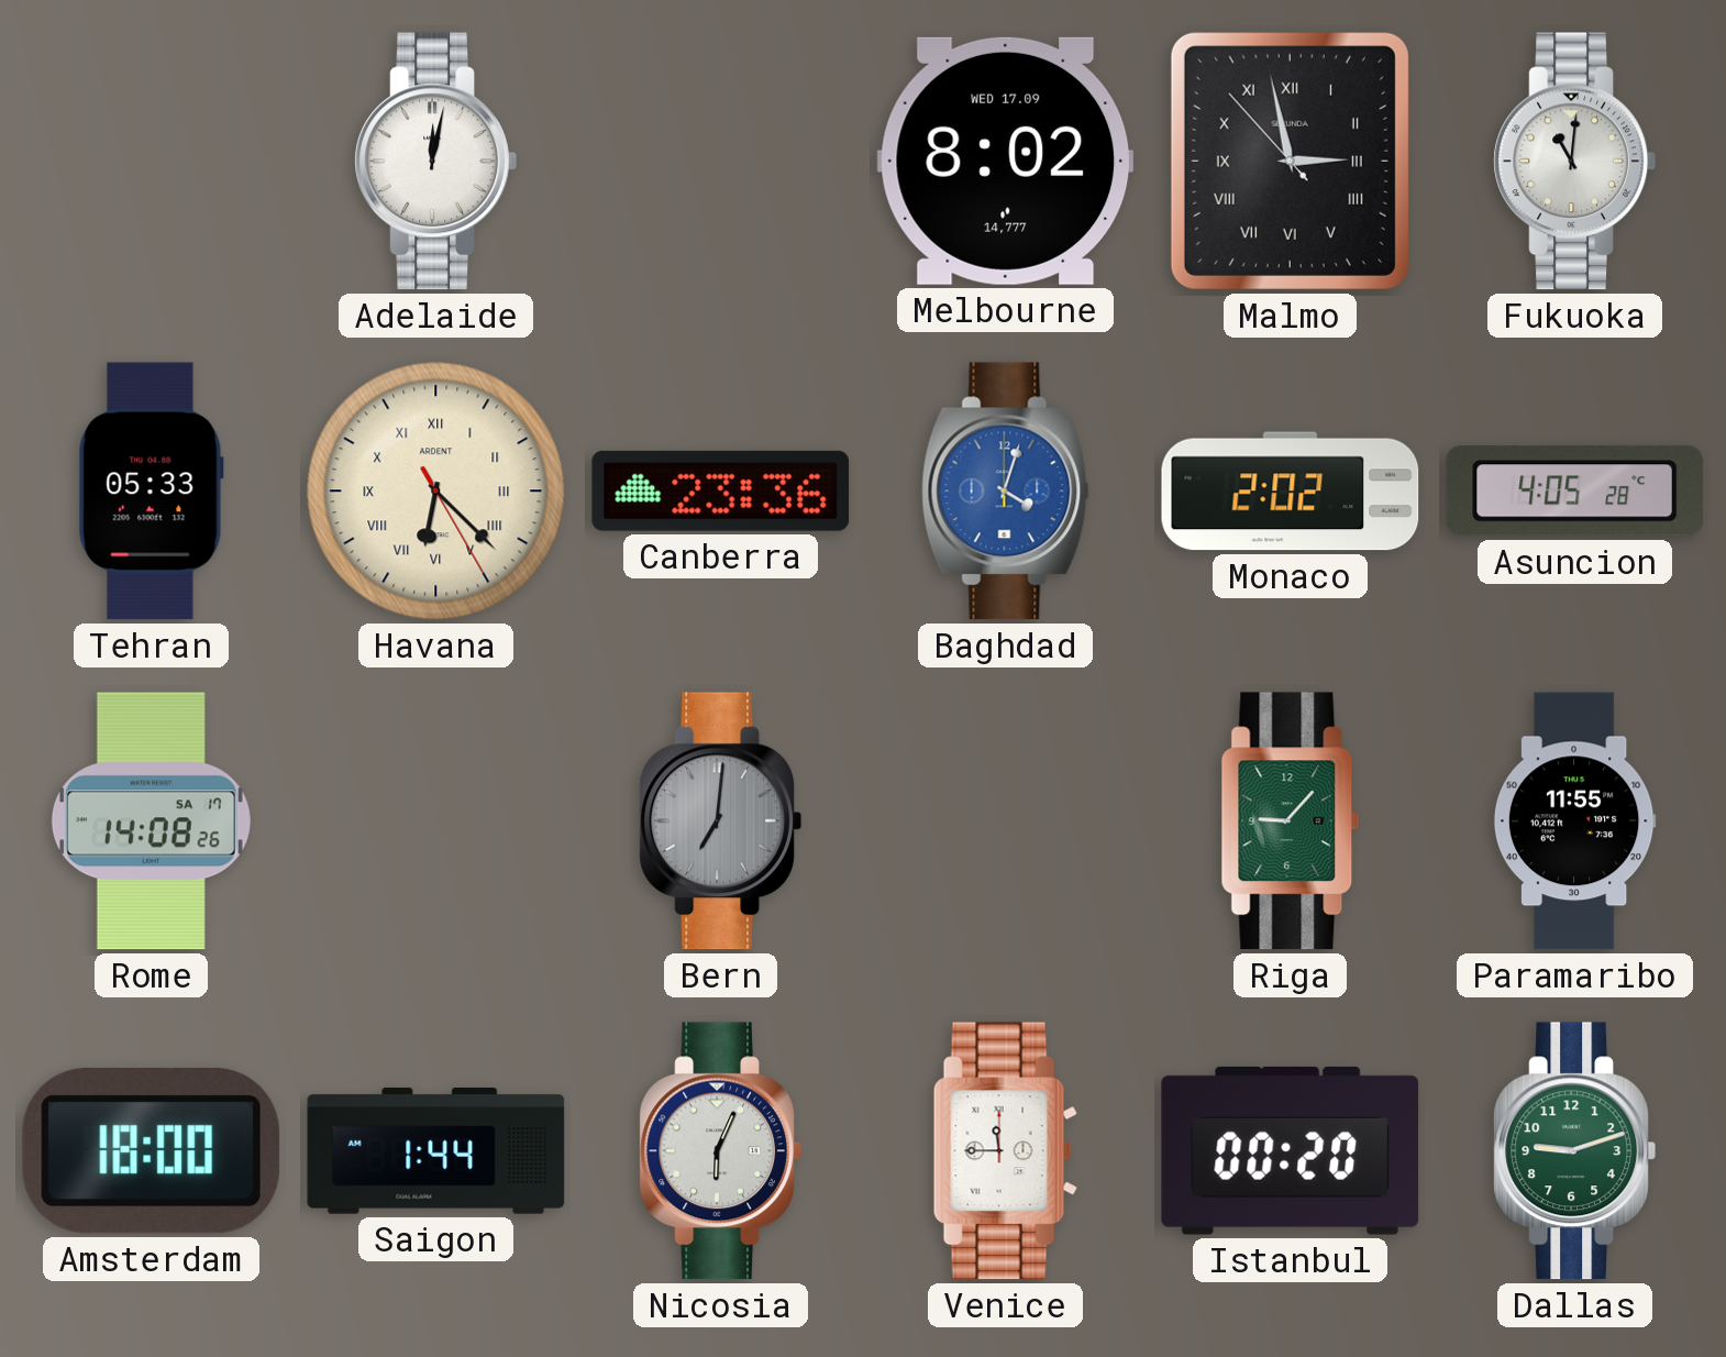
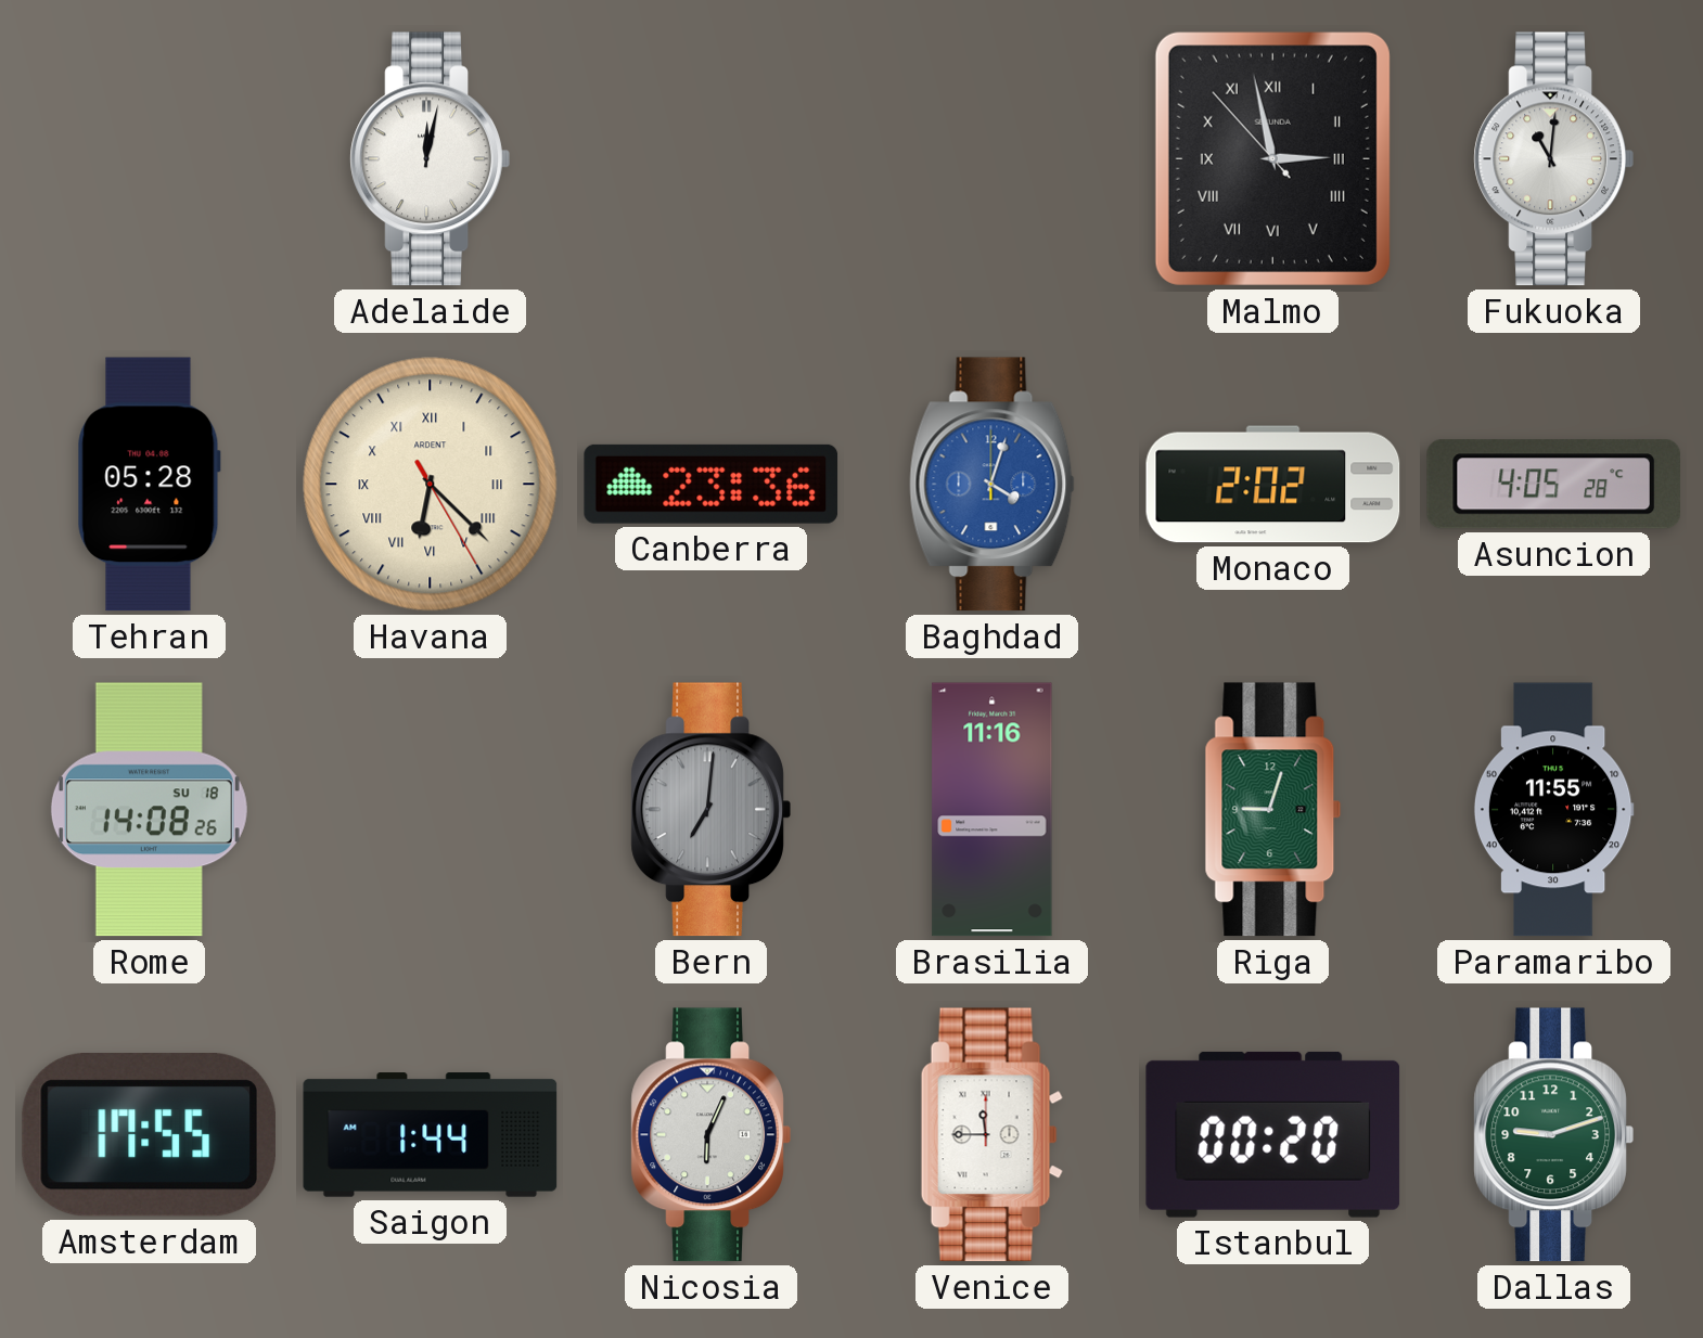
Melbourne: 8:02 -> none (1006, 161)
Tehran: 05:33 -> 05:28 (149, 485)
Rome date: SA 17 -> SU 18 (149, 810)
Brasilia: none -> 11:16 (993, 810)
Riga: 9:07 -> 9:03 (1273, 810)
Amsterdam: 18:00 -> 17:55 (149, 1135)
